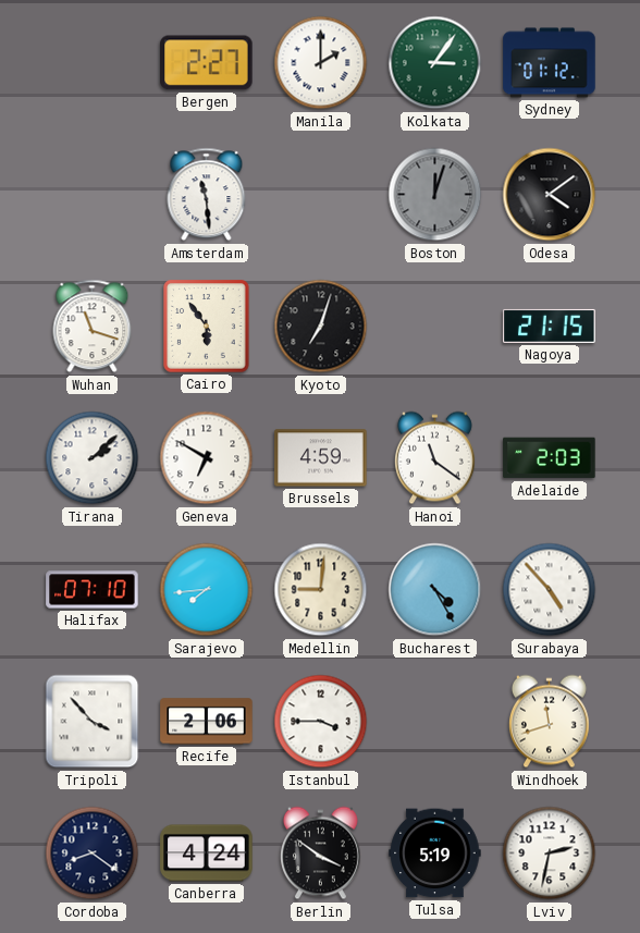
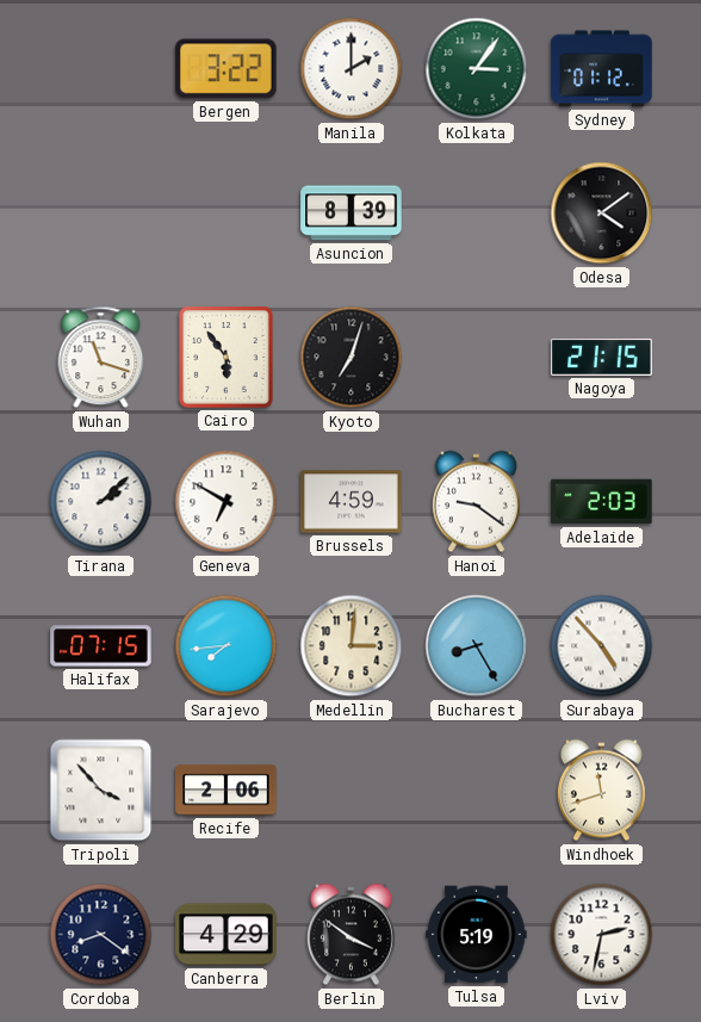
Bergen: 2:27 -> 3:22 (227, 69)
Amsterdam: 11:29 -> none (207, 195)
Asuncion: none -> 8:39 (352, 213)
Boston: 12:03 -> none (435, 195)
Hanoi: 11:21 -> 9:21 (476, 502)
Halifax: 07:10 -> 07:15 (101, 646)
Medellin: 9:01 -> 3:01 (352, 646)
Bucharest: 4:25 -> 8:25 (477, 646)
Istanbul: 3:45 -> none (321, 722)
Canberra: 4:24 -> 4:29 (227, 935)
